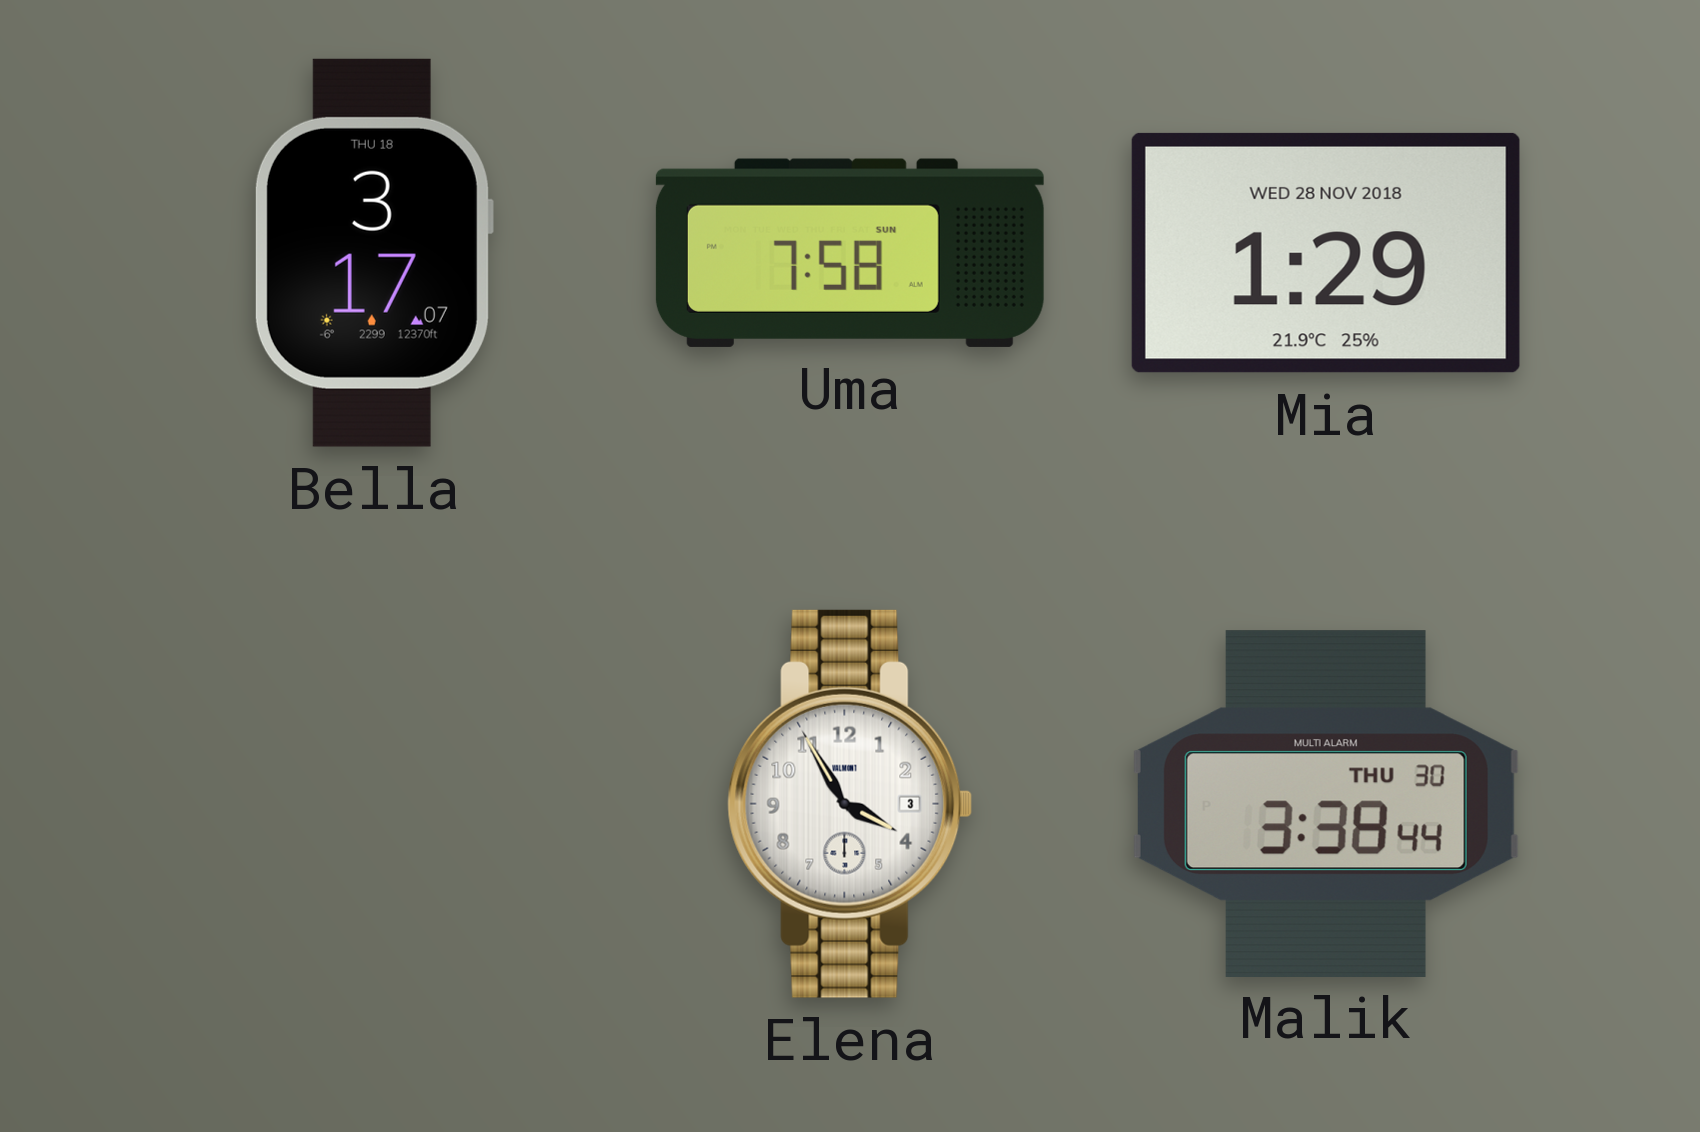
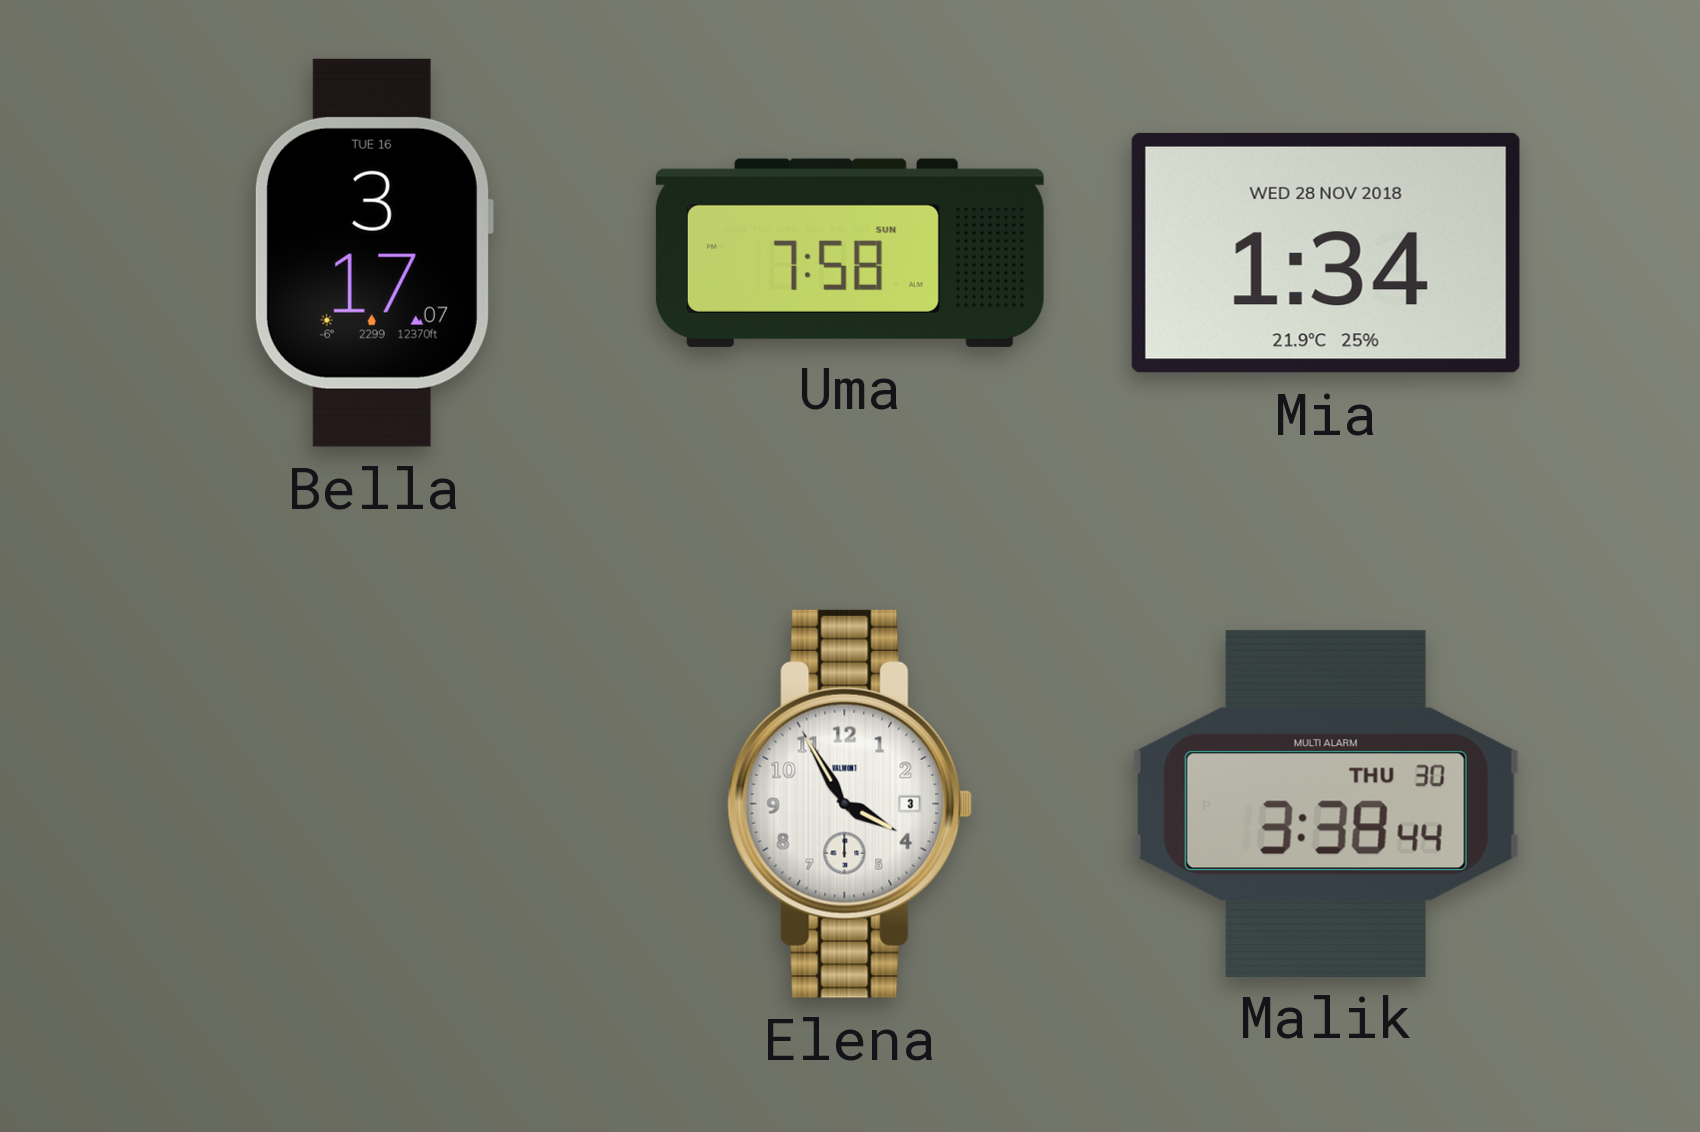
Bella date: THU 18 -> TUE 16 (373, 253)
Mia: 1:29 -> 1:34 (1326, 253)
